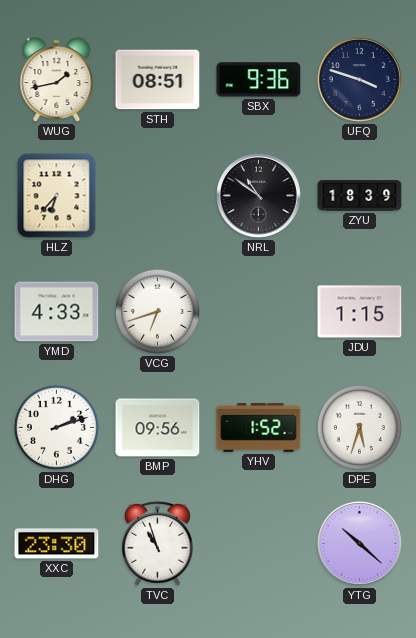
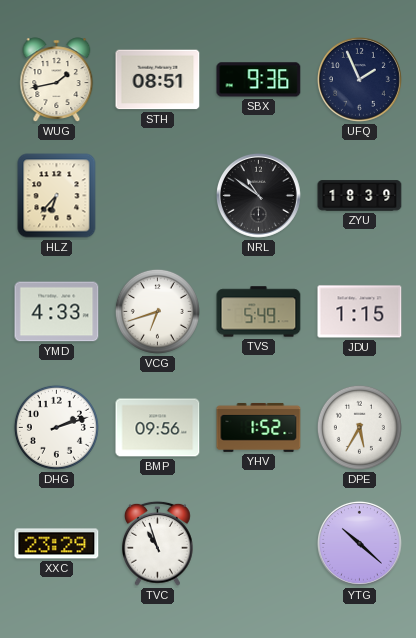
UFQ: 3:48 -> 1:56 (359, 79)
TVS: none -> 5:49 (259, 312)
DPE: 5:33 -> 5:35 (359, 427)
XXC: 23:30 -> 23:29 (57, 544)
